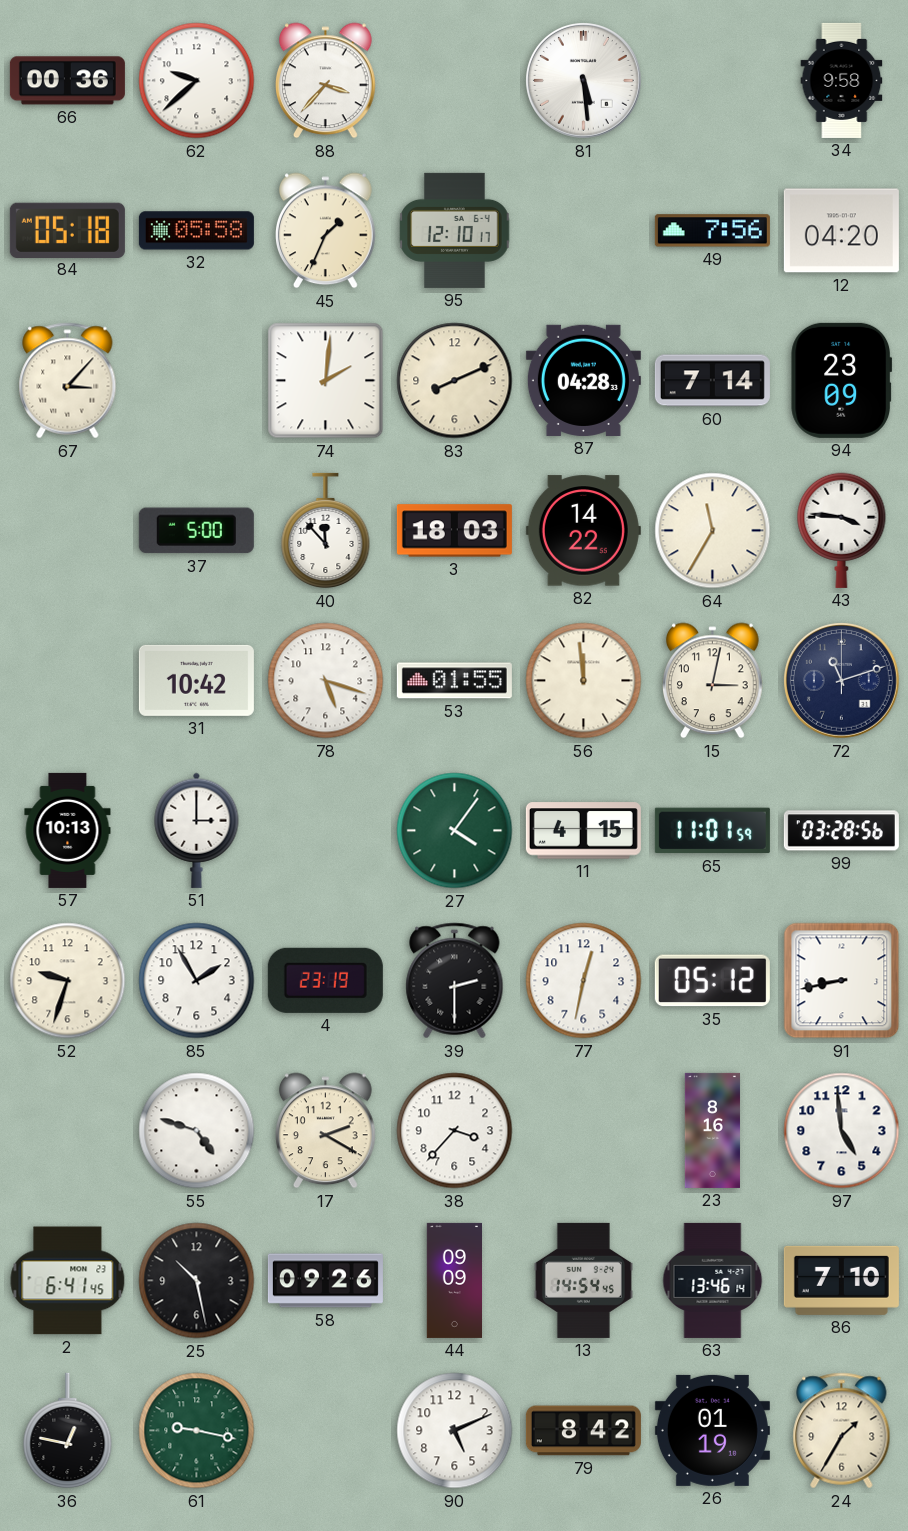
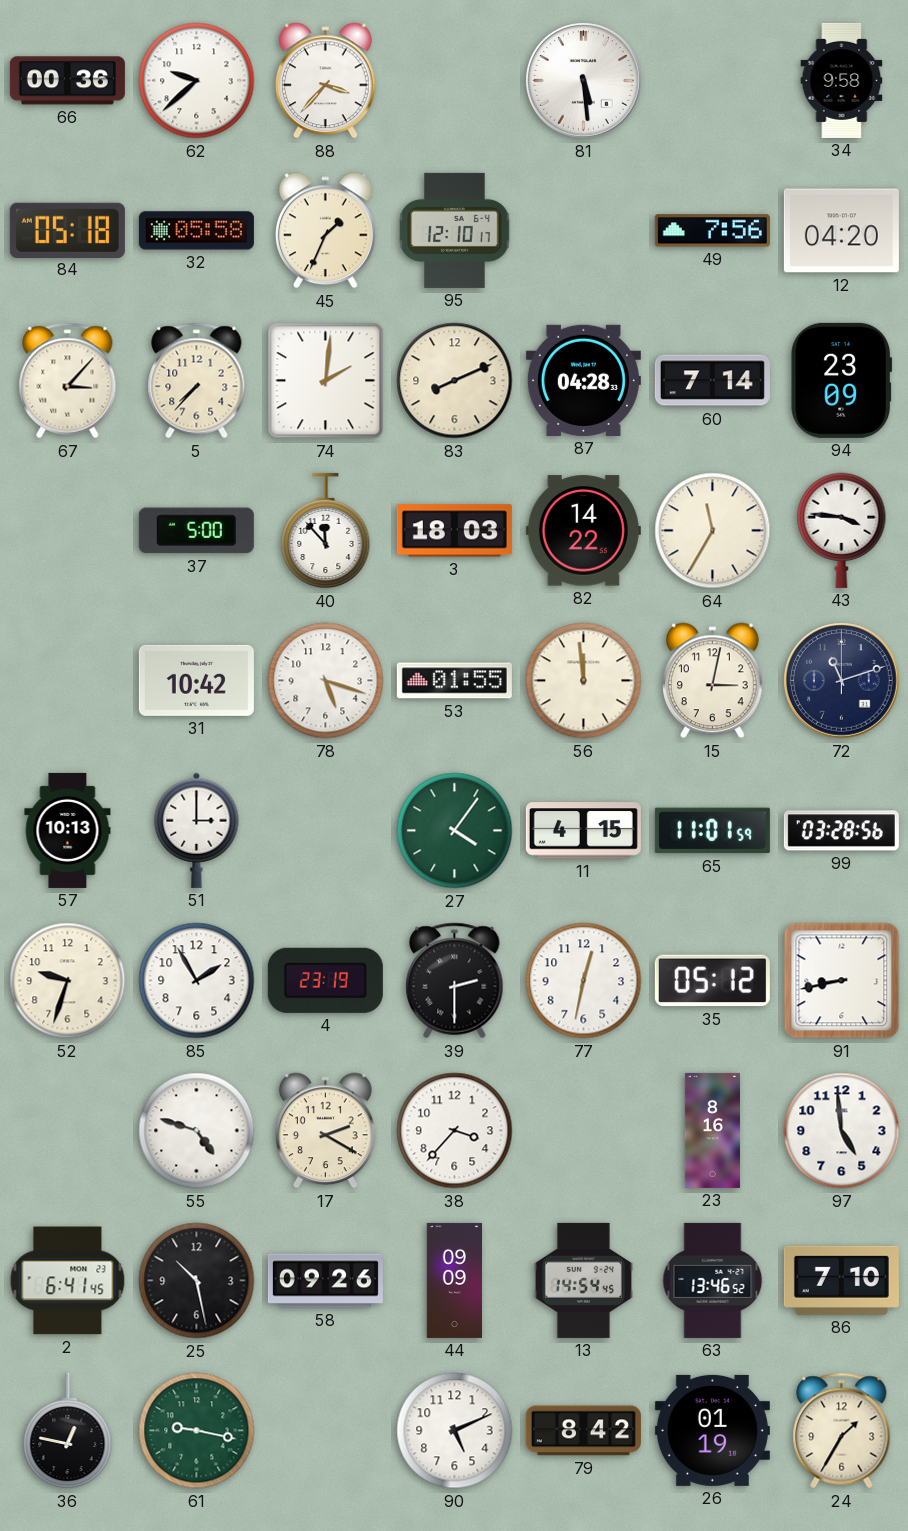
5: none -> 7:37 (197, 381)
63: 13:46:14 -> 13:46:52 (713, 1280)
